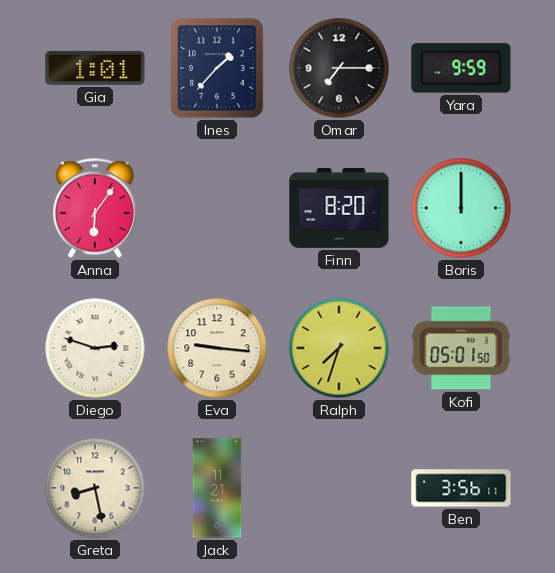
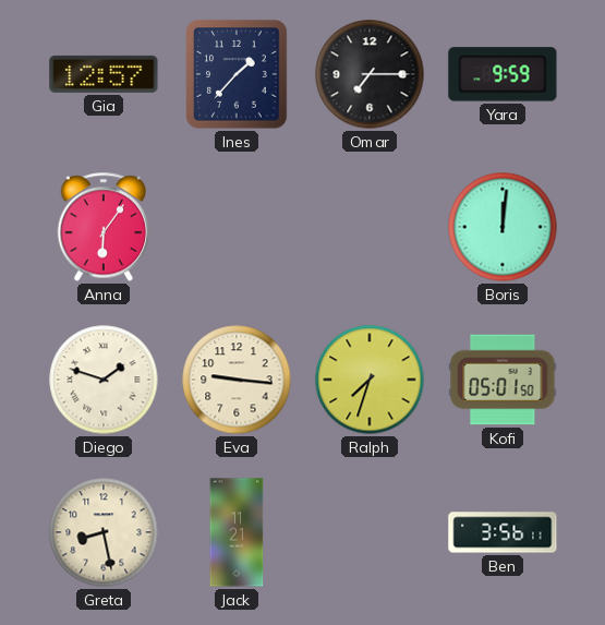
Gia: 1:01 -> 12:57 (104, 74)
Finn: 8:20 -> none (339, 209)
Boris: 12:00 -> 12:01 (503, 227)
Diego: 2:48 -> 1:48 (104, 380)
